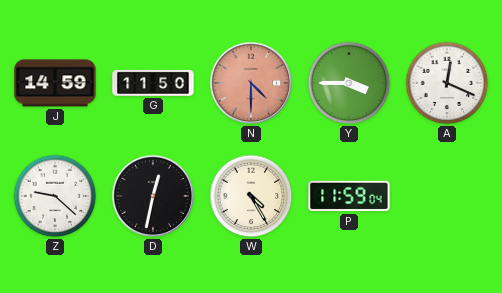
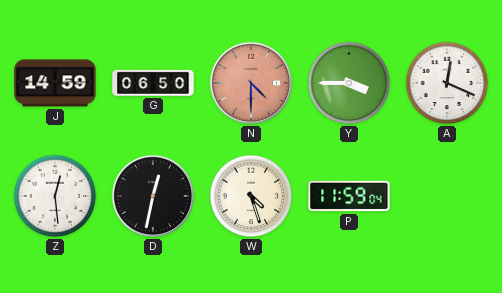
G: 11:50 -> 06:50 (153, 83)
Z: 9:22 -> 12:29 (55, 196)
W: 4:25 -> 4:27 (251, 196)
